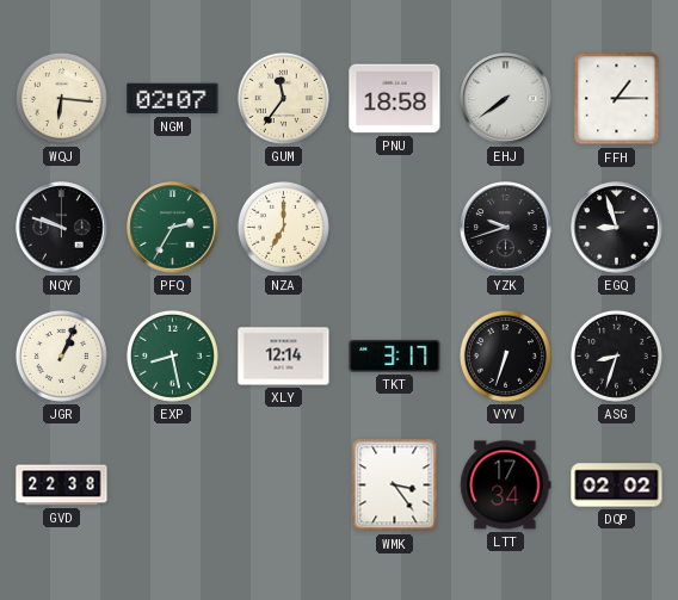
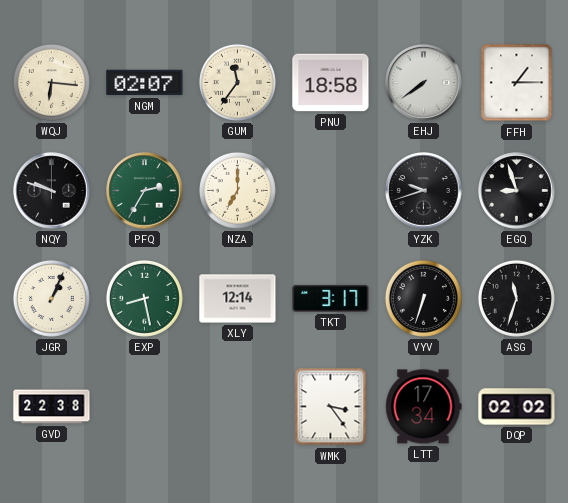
ASG: 8:33 -> 11:33 (516, 298)
